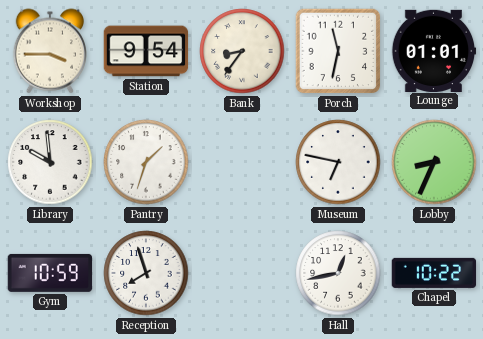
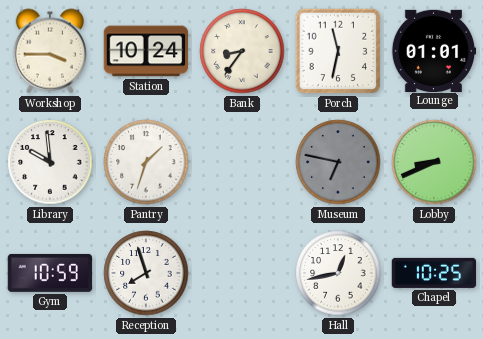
Station: 9:54 -> 10:24 (146, 51)
Museum dial: white -> grey (338, 162)
Lobby: 8:34 -> 8:41 (434, 162)
Chapel: 10:22 -> 10:25 (434, 273)
